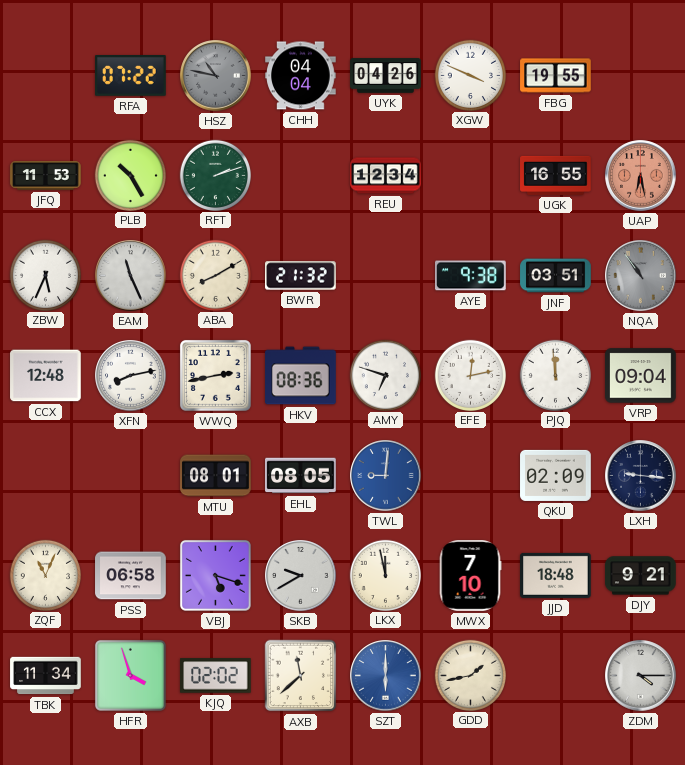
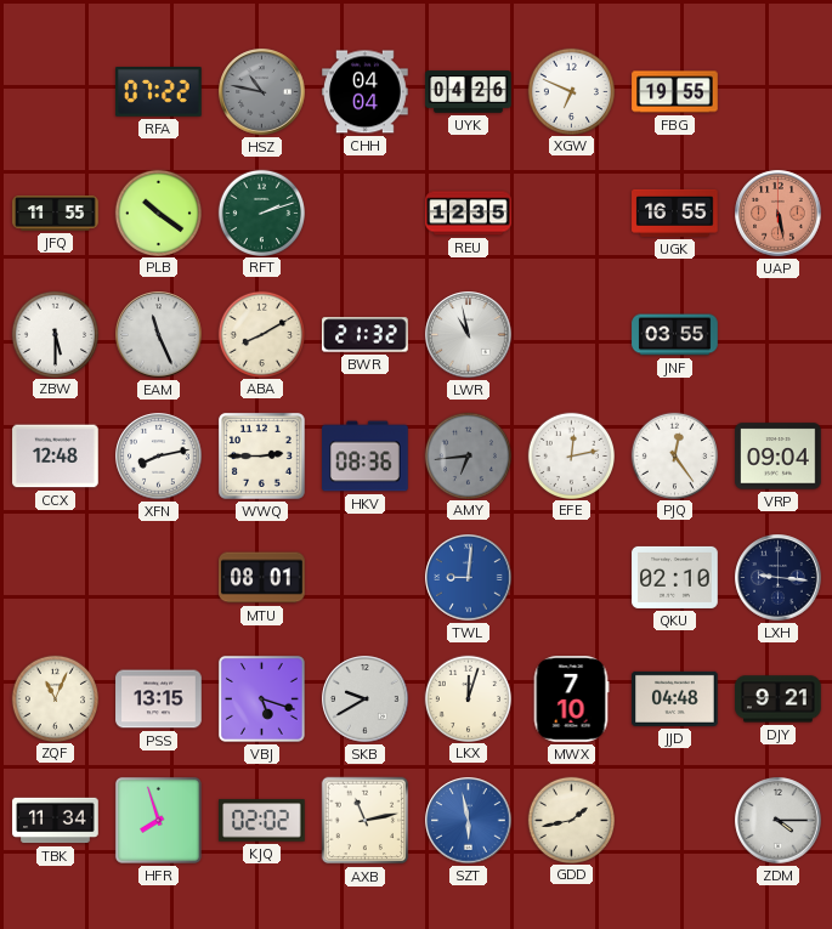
XGW: 3:49 -> 6:49 (571, 91)
JFQ: 11:53 -> 11:55 (56, 214)
PLB: 10:25 -> 10:21 (158, 213)
REU: 12:34 -> 12:35 (469, 214)
UAP: 6:28 -> 5:28 (779, 214)
ZBW: 5:34 -> 5:30 (55, 334)
LWR: none -> 10:58 (469, 335)
AYE: 9:38 -> none (471, 276)
JNF: 03:51 -> 03:55 (675, 335)
NQA: 10:54 -> none (641, 276)
WWQ: 2:43 -> 2:45 (261, 455)
AMY: 6:48 -> 6:44 (468, 455)
AMY dial: white -> grey (468, 455)
PJQ: 11:59 -> 12:24 (674, 455)
EHL: 08:05 -> none (301, 476)
QKU: 02:09 -> 02:10 (675, 577)
PSS: 06:58 -> 13:15 (159, 699)
LKX: 11:58 -> 12:03 (468, 698)
JJD: 18:48 -> 04:48 (675, 698)
HFR: 3:57 -> 7:57 (158, 820)
AXB: 11:38 -> 11:13 (366, 821)
SZT: 6:00 -> 5:58 (469, 821)
